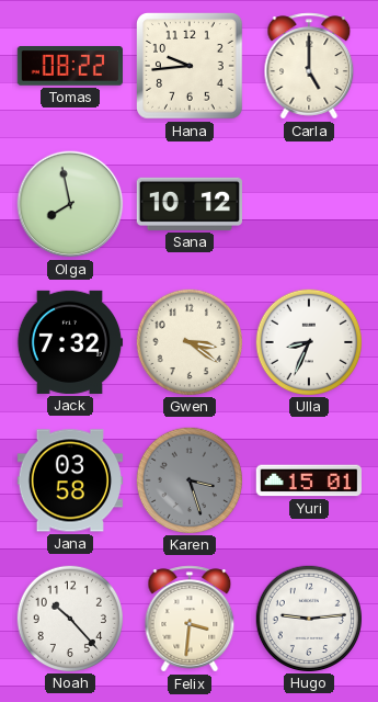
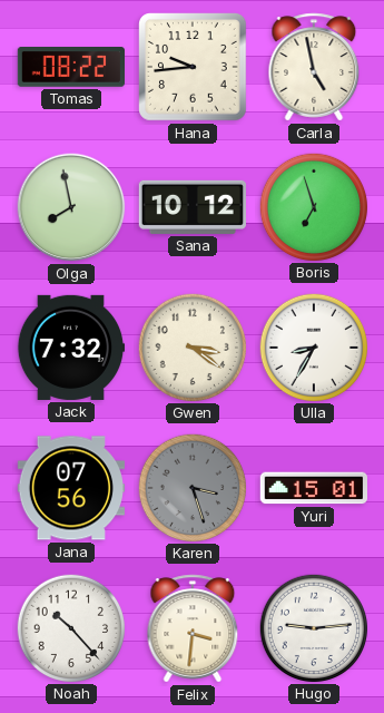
Carla: 5:00 -> 4:58 (314, 67)
Boris: none -> 6:57 (313, 206)
Ulla: 8:34 -> 8:35 (313, 346)
Jana: 03:58 -> 07:56 (71, 488)
